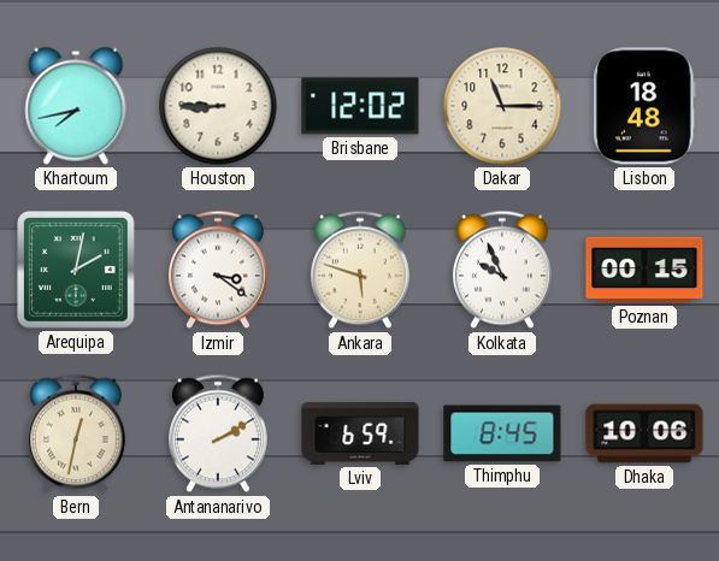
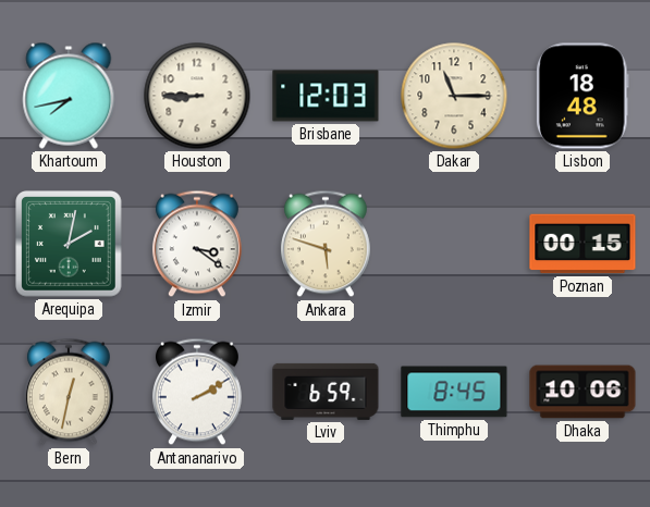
Brisbane: 12:02 -> 12:03 (326, 96)
Kolkata: 9:56 -> none (502, 270)
